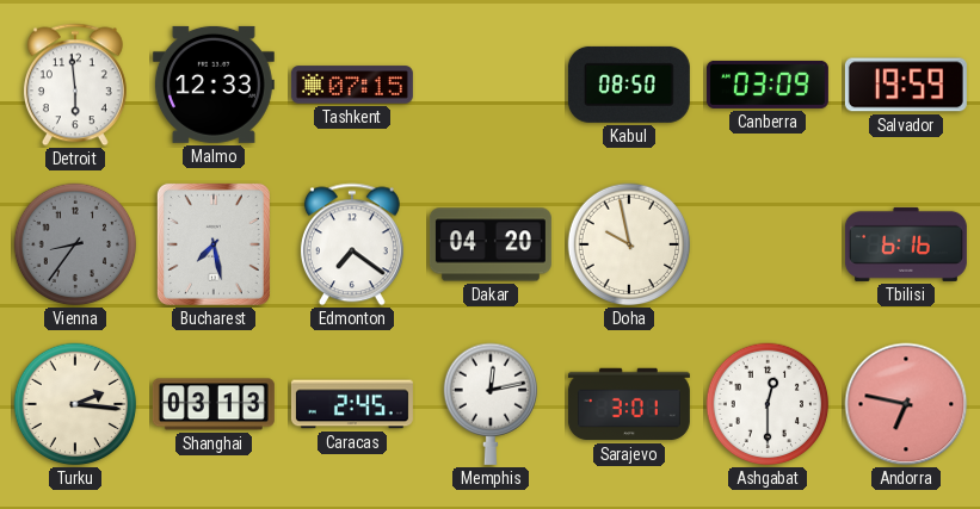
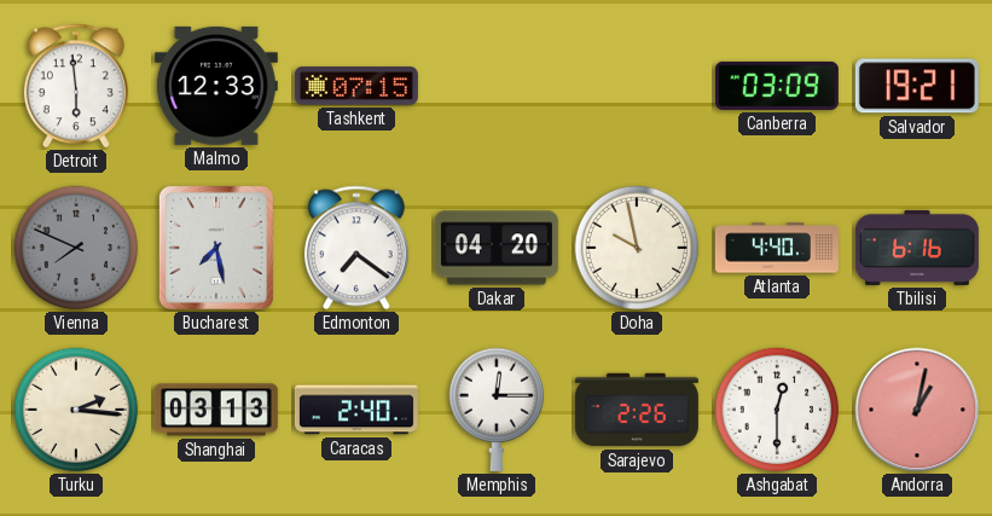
Kabul: 08:50 -> none (629, 85)
Salvador: 19:59 -> 19:21 (917, 86)
Vienna: 8:36 -> 7:49 (76, 248)
Atlanta: none -> 4:40 (777, 248)
Caracas: 2:45 -> 2:40 (356, 410)
Memphis: 12:13 -> 12:15 (495, 410)
Sarajevo: 3:01 -> 2:26 (637, 410)
Andorra: 6:47 -> 1:02 (917, 410)
